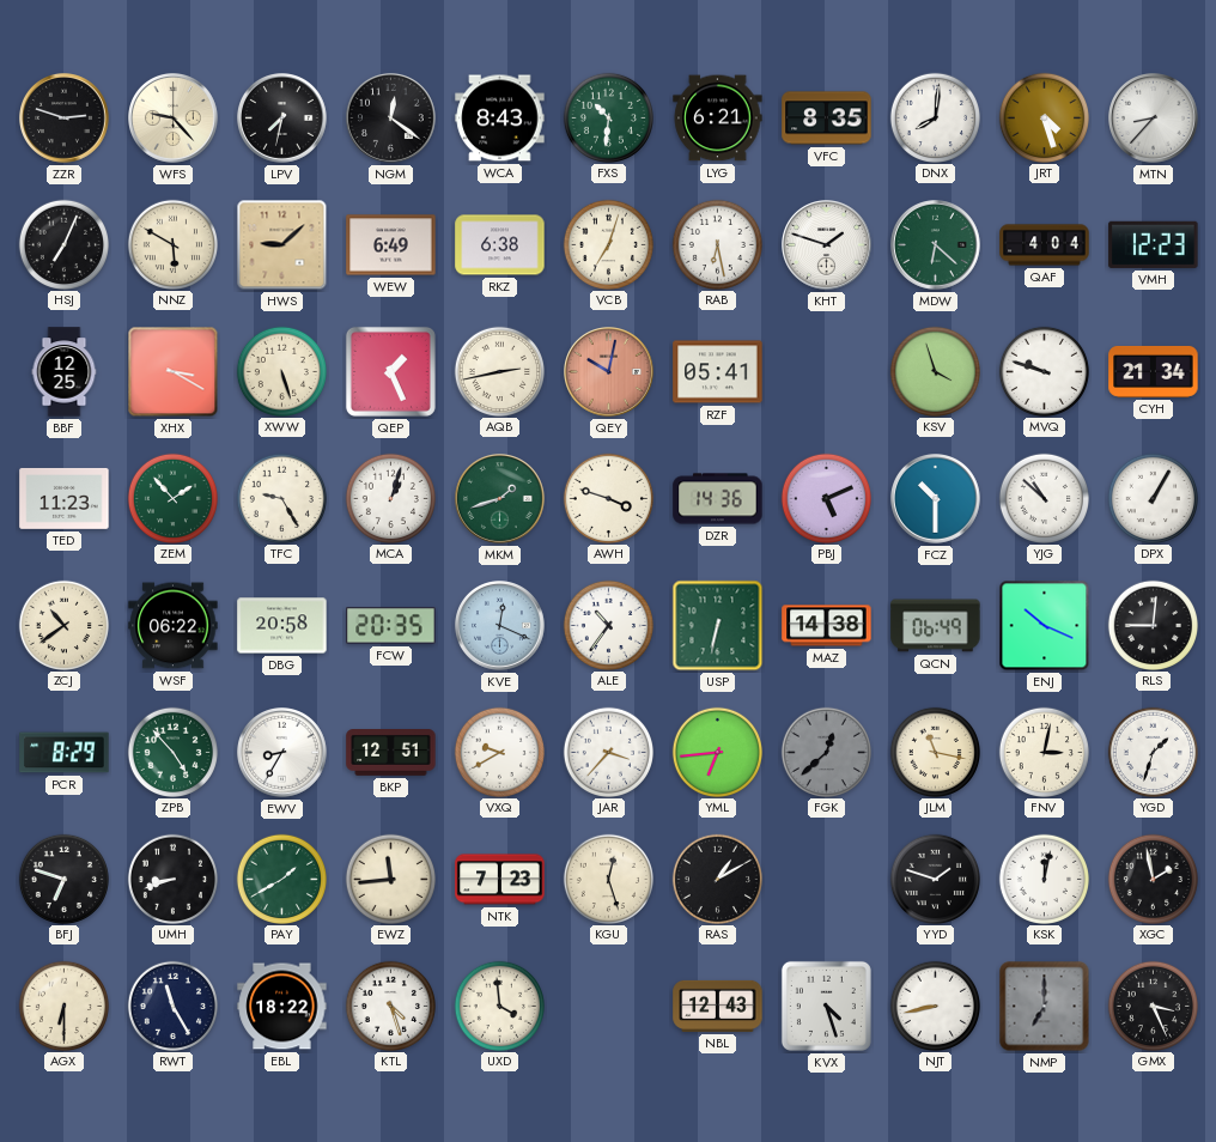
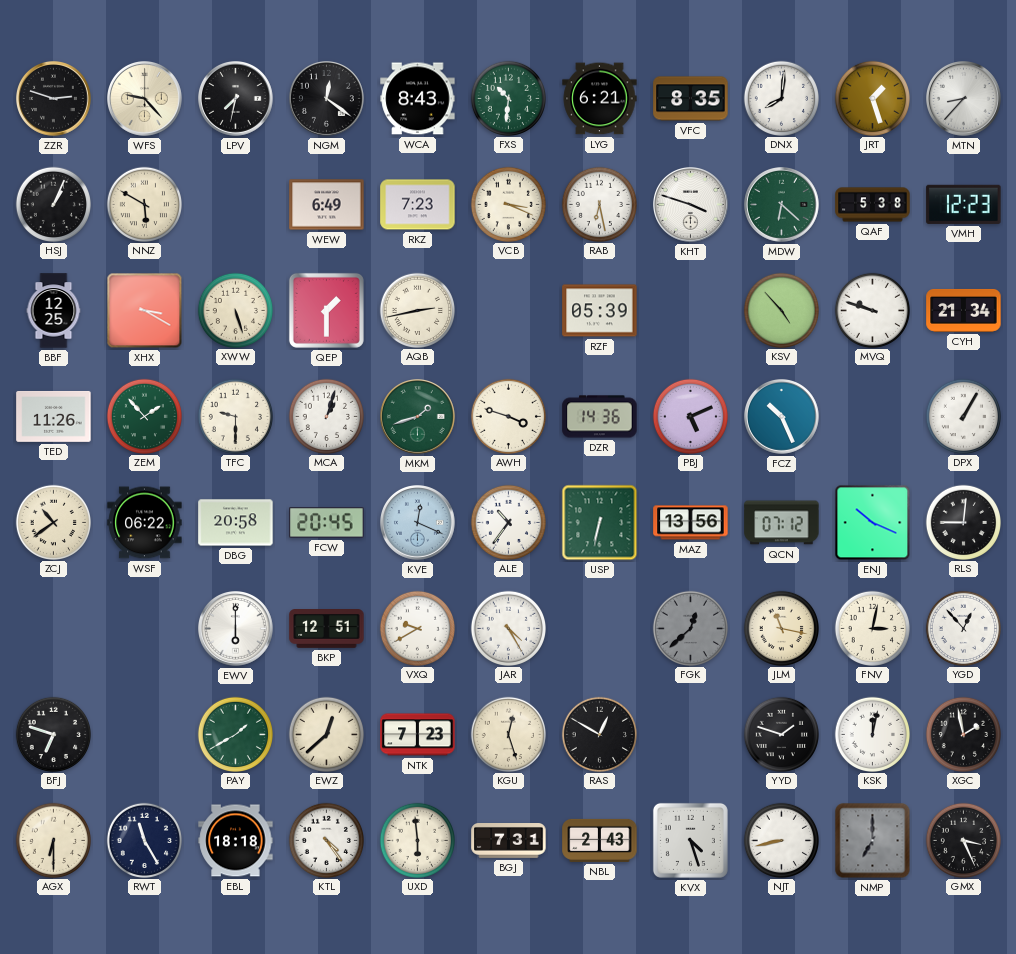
JRT: 4:27 -> 1:27 (872, 98)
HSJ: 7:04 -> 1:04 (53, 204)
HWS: 9:08 -> none (282, 245)
RKZ: 6:38 -> 7:23 (418, 205)
VCB: 7:03 -> 3:19 (508, 204)
KHT: 1:48 -> 3:48 (691, 205)
QAF: 4:04 -> 5:38 (873, 205)
QEP: 1:26 -> 1:30 (326, 310)
QEY: 10:02 -> none (609, 372)
RZF: 05:41 -> 05:39 (600, 311)
KSV: 3:57 -> 4:53 (781, 310)
TED: 11:23 -> 11:26 (54, 416)
TFC: 9:25 -> 9:30 (235, 416)
FCZ: 10:30 -> 10:26 (782, 417)
YJG: 10:52 -> none (1044, 498)
FCW: 20:35 -> 20:45 (327, 523)
MAZ: 14:38 -> 13:56 (691, 523)
QCN: 06:49 -> 07:12 (782, 523)
PCR: 8:29 -> none (65, 753)
ZPB: 4:53 -> none (172, 752)
EWV: 8:35 -> 6:00 (236, 629)
JAR: 3:37 -> 4:25 (508, 628)
YML: 6:44 -> none (717, 752)
YGD: 1:33 -> 12:53 (963, 628)
UMH: 8:42 -> none (172, 879)
EWZ: 11:44 -> 12:38 (326, 734)
RAS: 1:10 -> 12:50 (599, 734)
EBL: 18:22 -> 18:18 (236, 841)
KTL: 4:27 -> 4:24 (326, 840)
UXD: 3:59 -> 5:59 (417, 840)
BGJ: none -> 7:31 (509, 841)
NBL: 12:43 -> 2:43 (600, 840)
